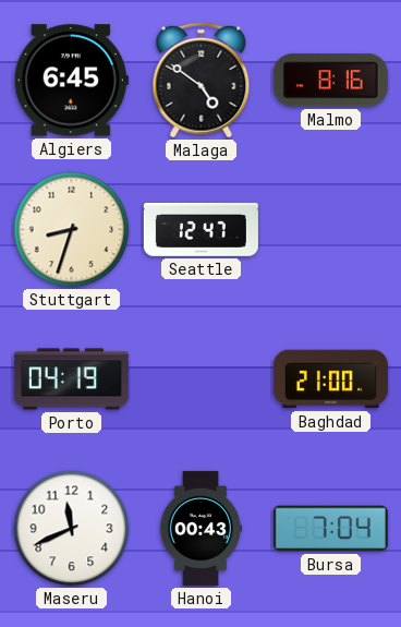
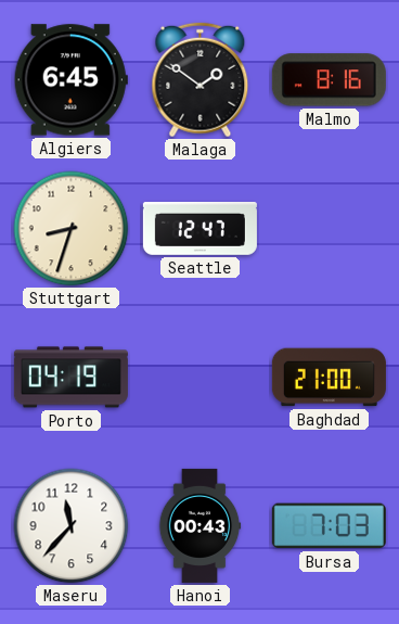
Malaga: 4:51 -> 1:51 (201, 80)
Maseru: 11:41 -> 11:37 (72, 526)
Bursa: 7:04 -> 7:03 (329, 526)
